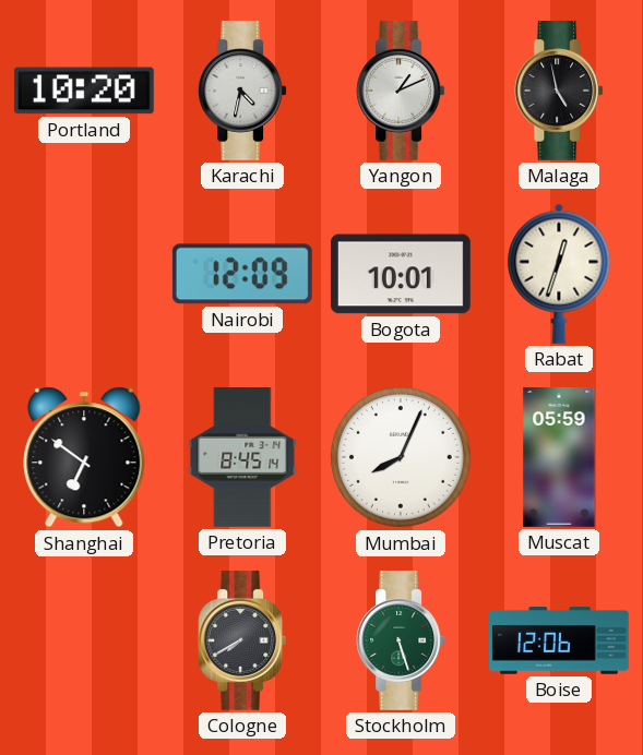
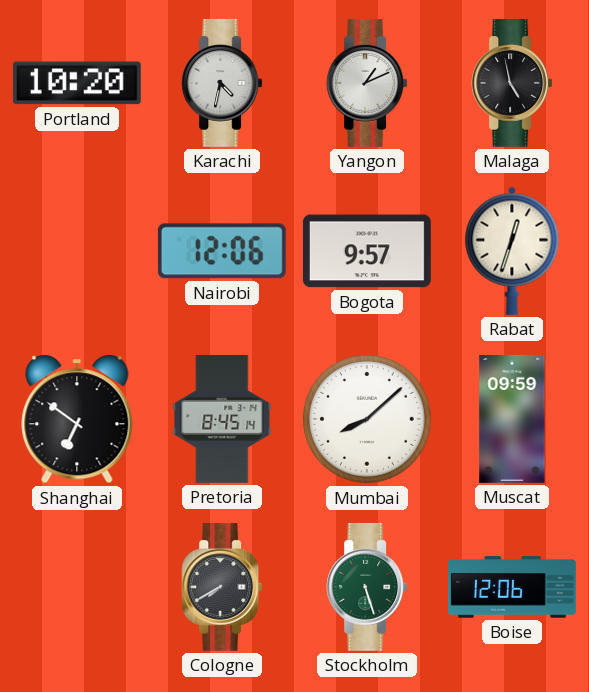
Nairobi: 12:09 -> 12:06 (222, 251)
Bogota: 10:01 -> 9:57 (367, 251)
Mumbai: 8:04 -> 8:08 (367, 419)
Muscat: 05:59 -> 09:59 (512, 419)
